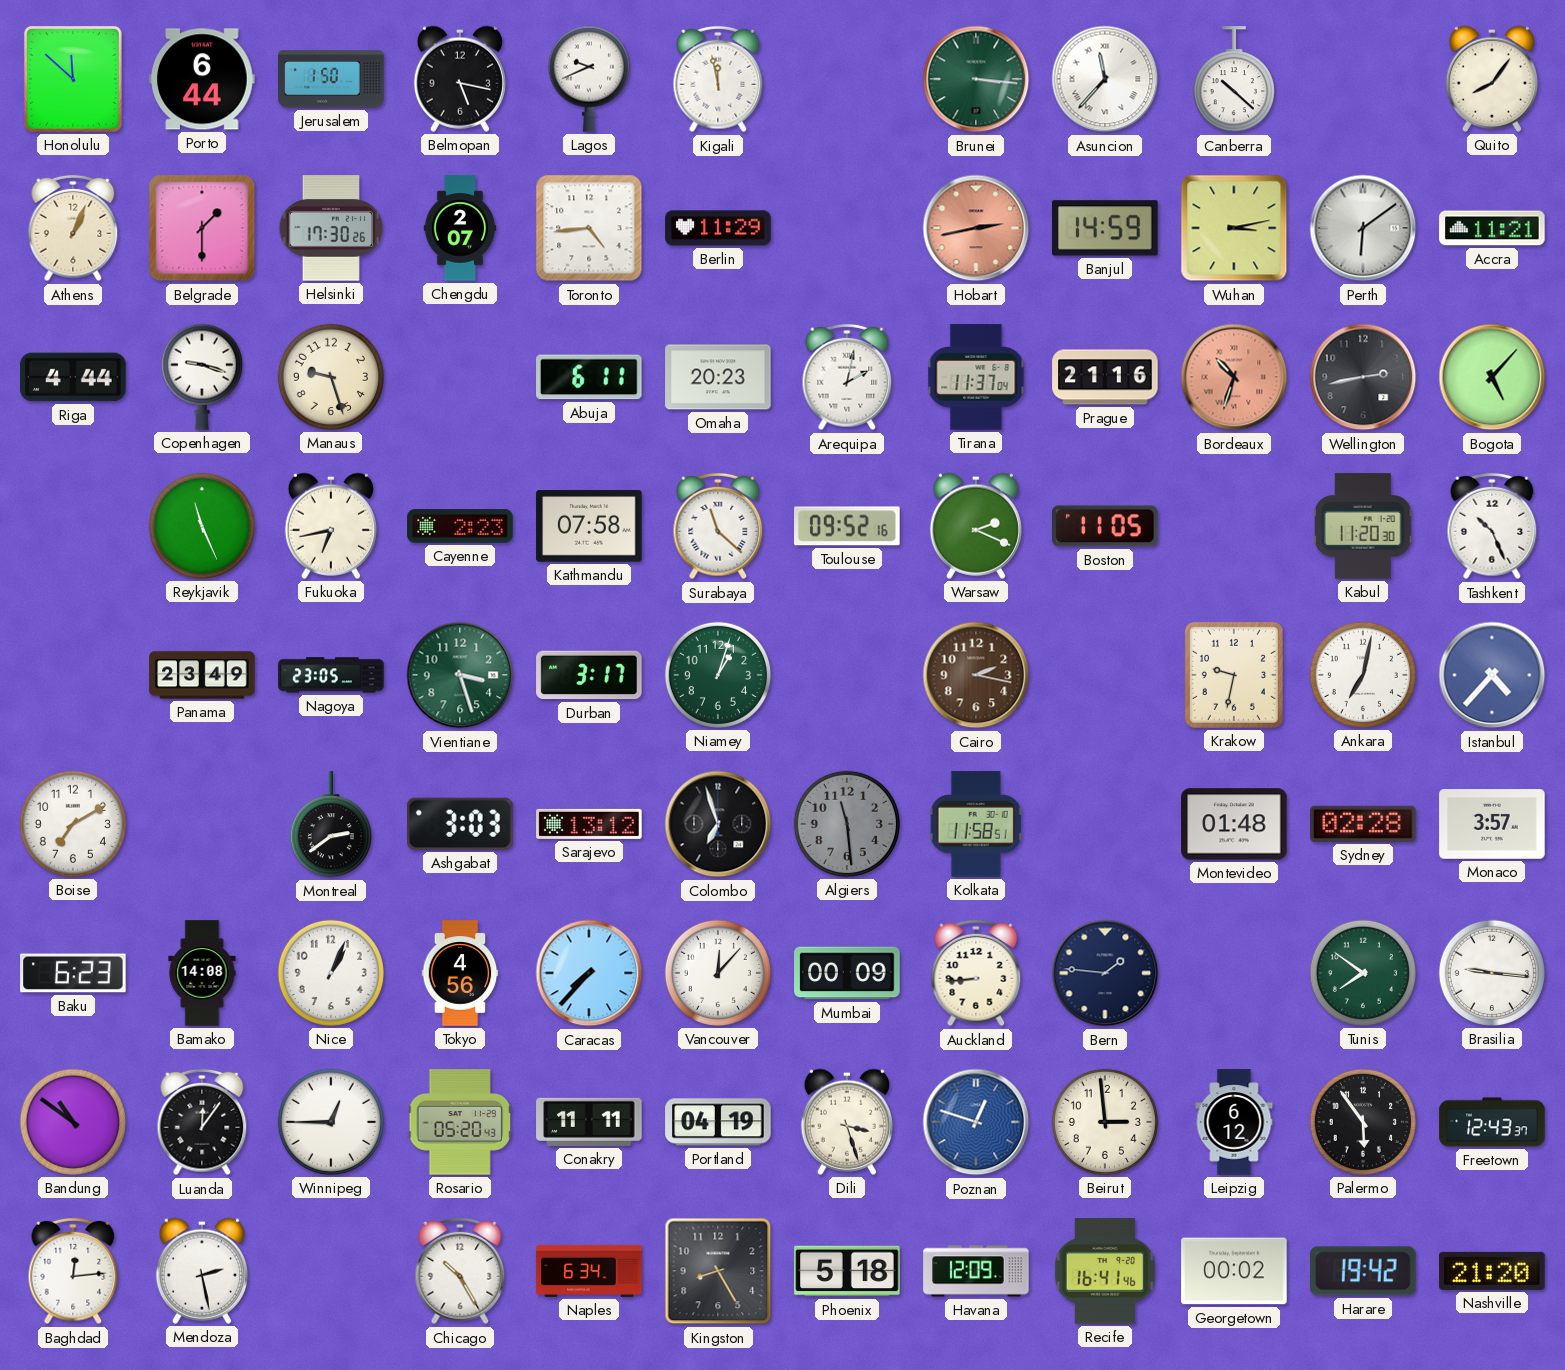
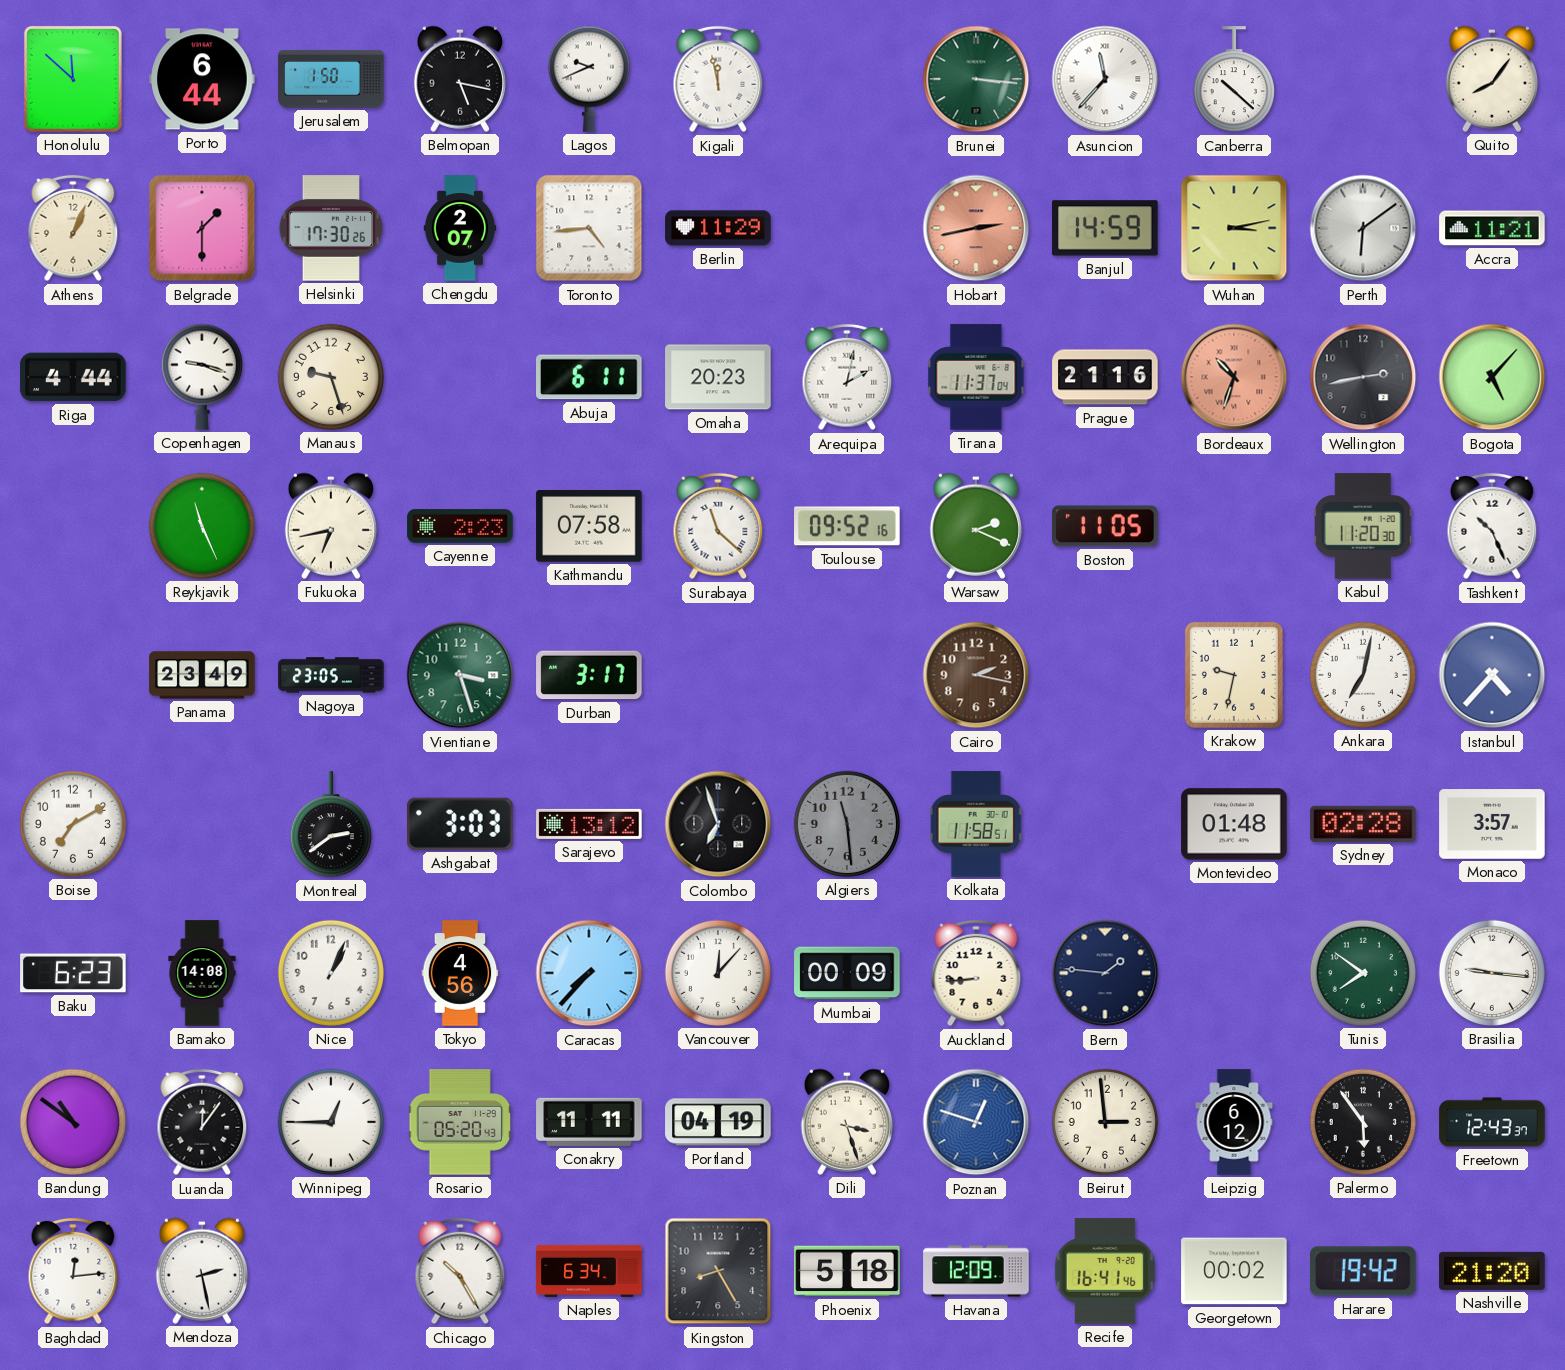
Niamey: 1:03 -> none (718, 675)
